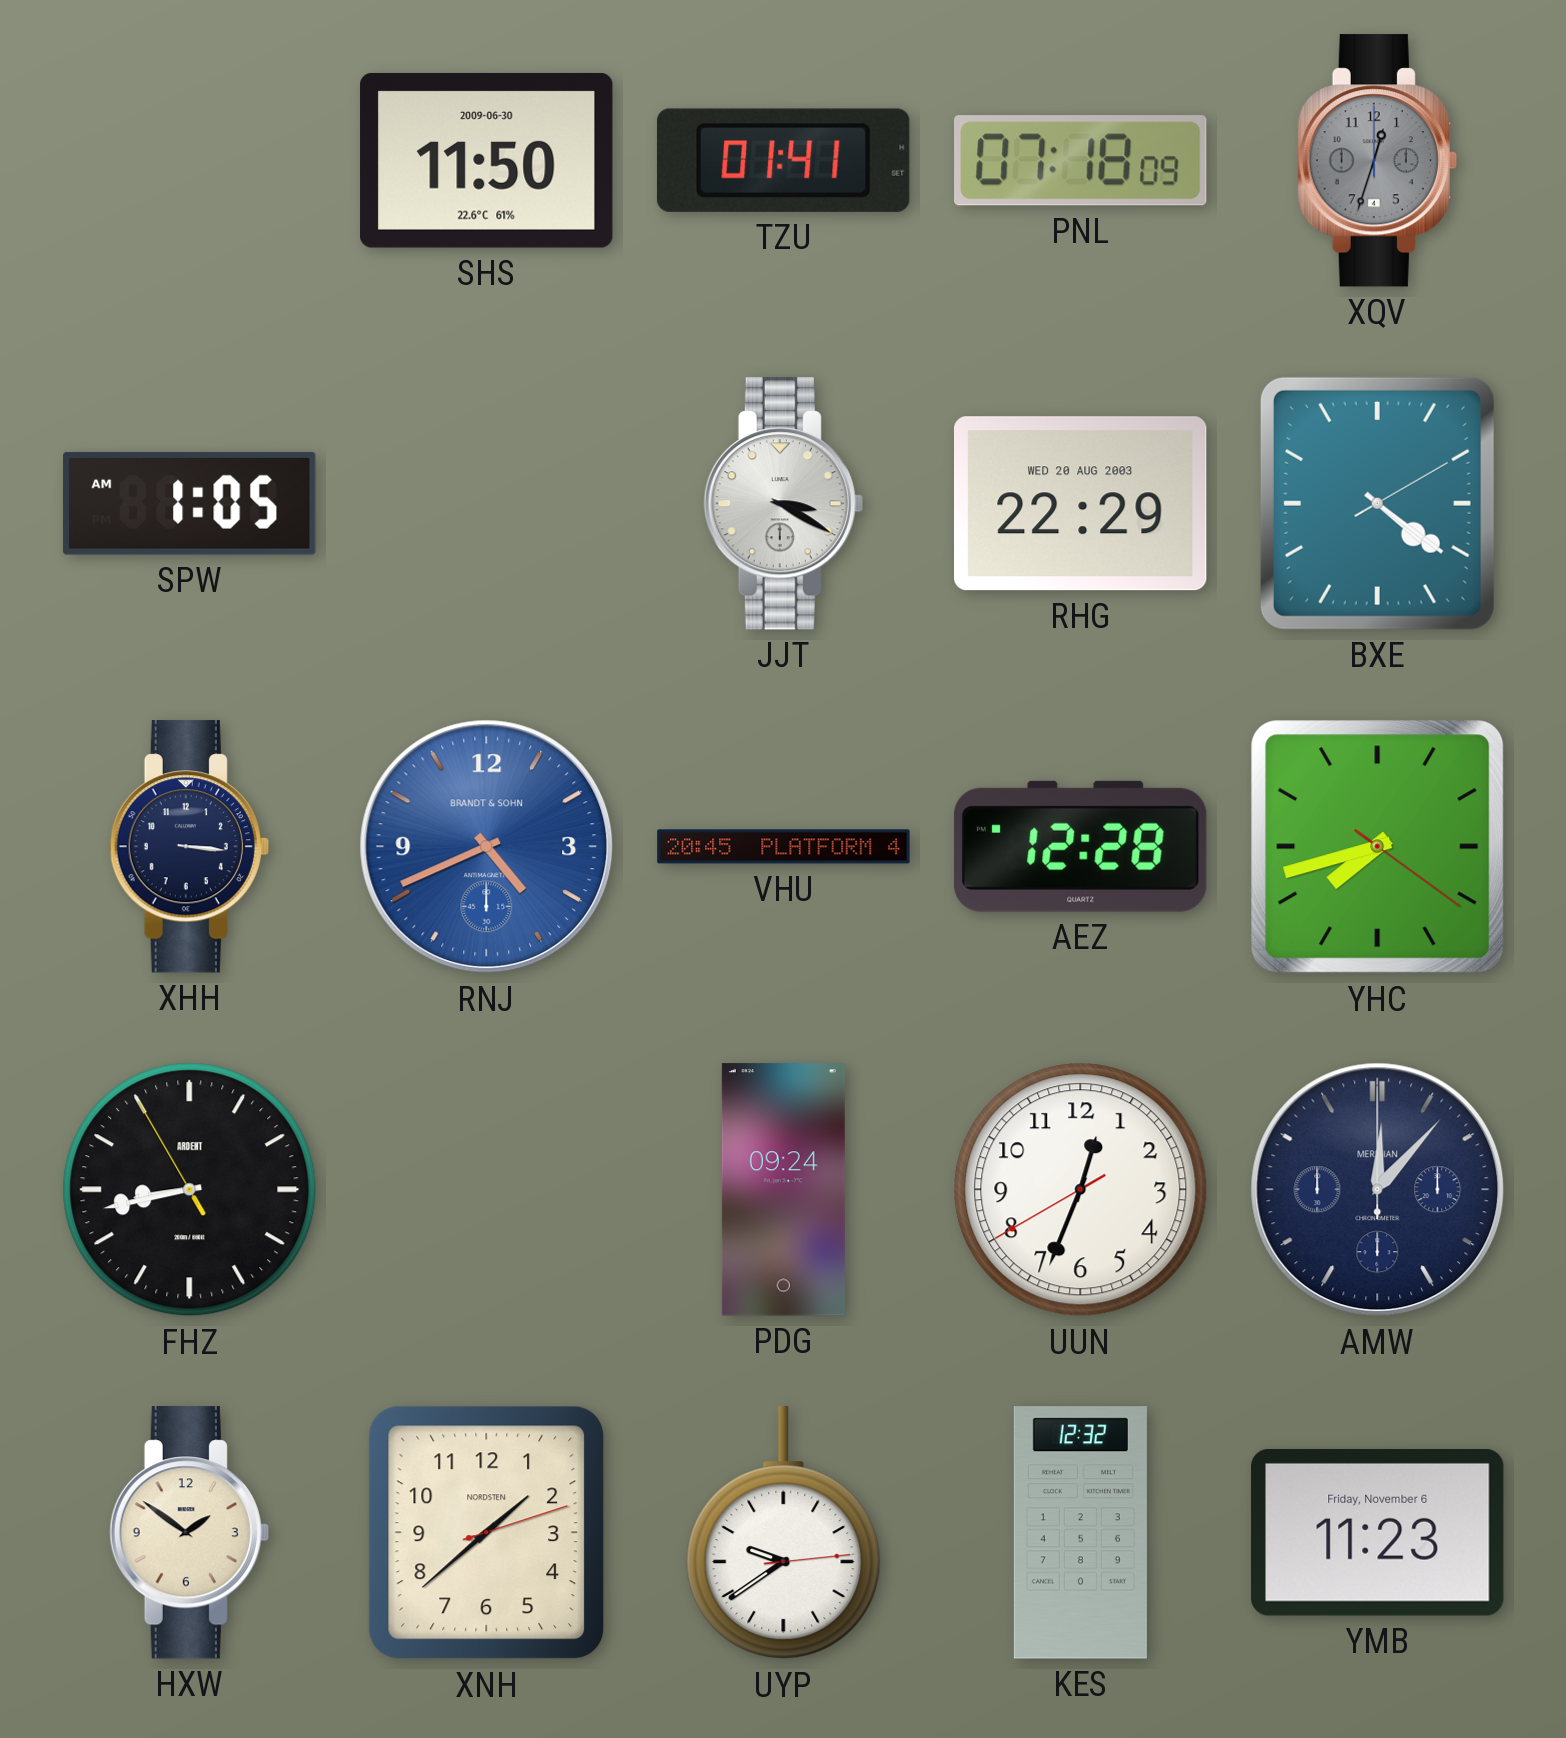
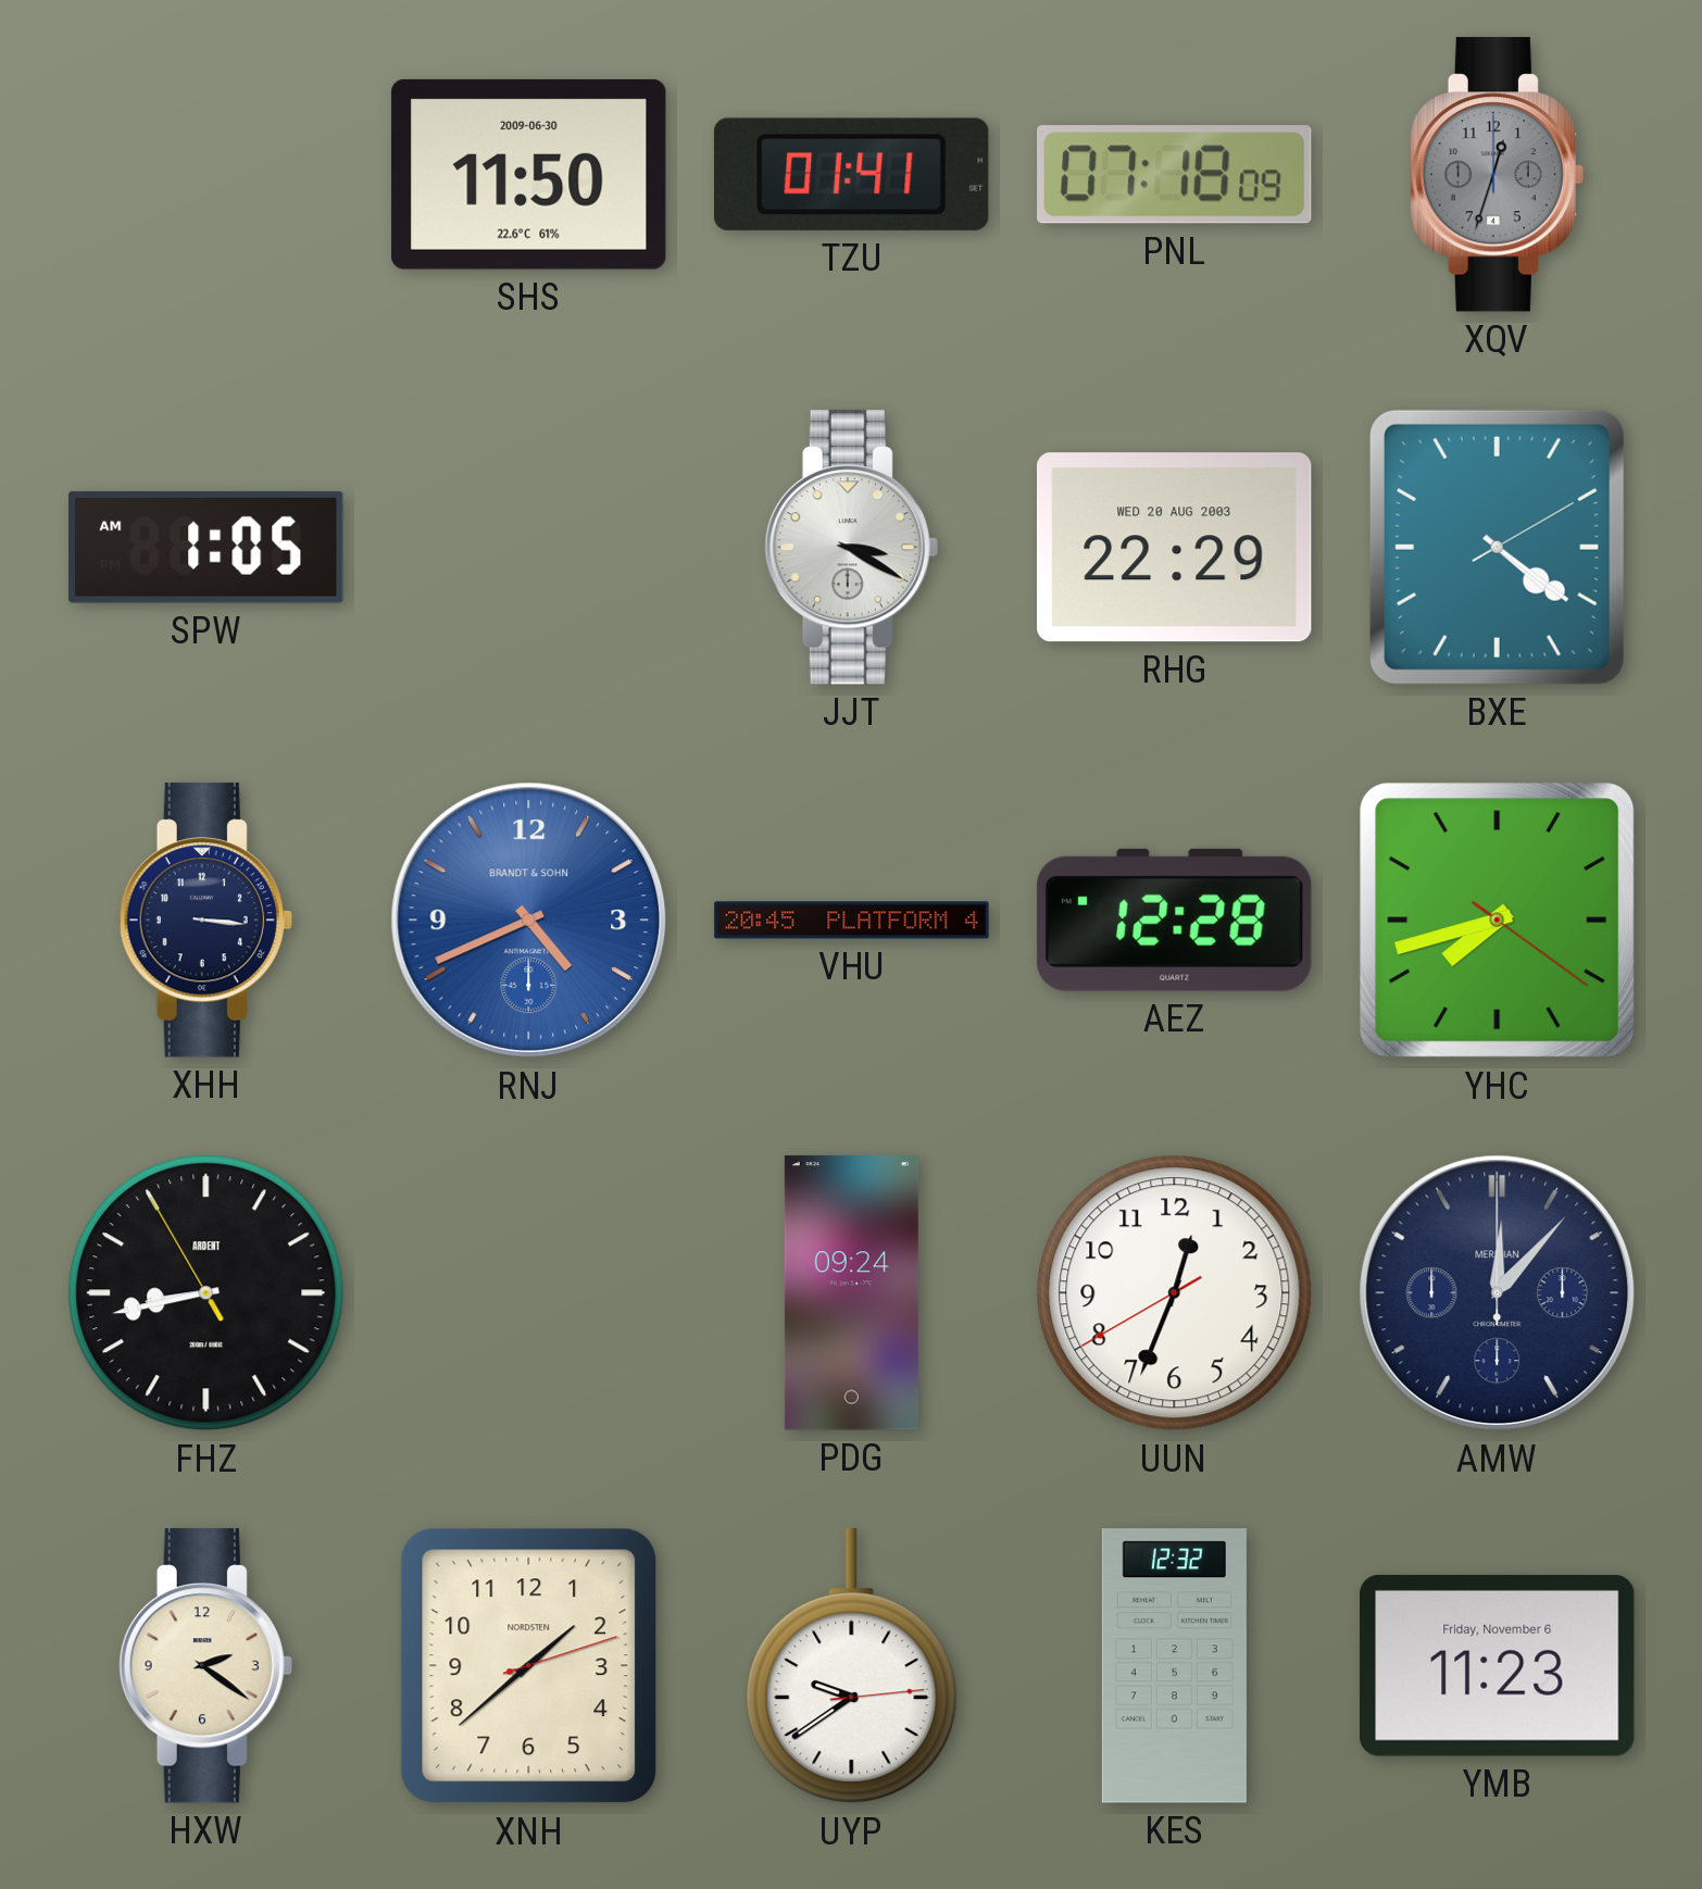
HXW: 1:51 -> 2:21 (205, 1666)
